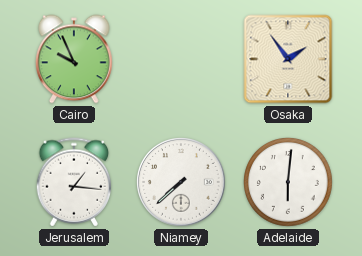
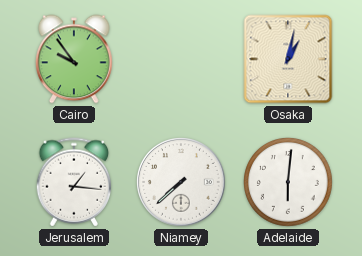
Cairo: 9:56 -> 9:54 (75, 59)
Osaka: 1:54 -> 1:02 (288, 59)
